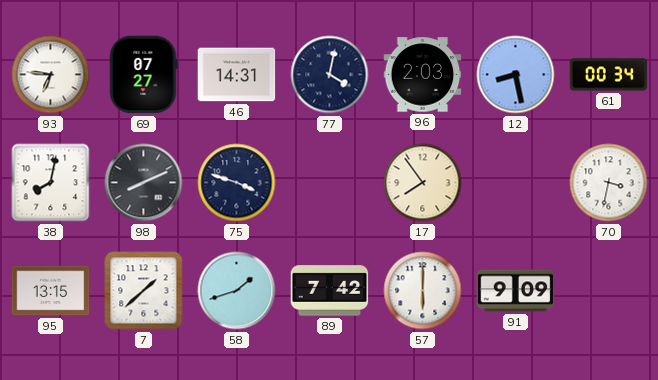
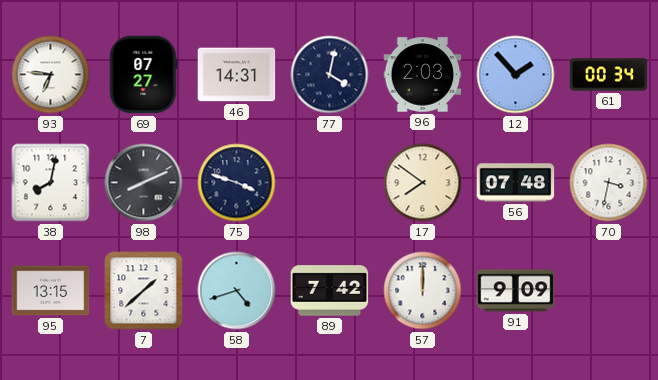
12: 8:28 -> 1:53 (516, 75)
17: 7:54 -> 7:51 (423, 183)
56: none -> 07:48 (516, 183)
58: 1:42 -> 4:42 (237, 291)
57: 6:00 -> 12:00 (423, 291)
